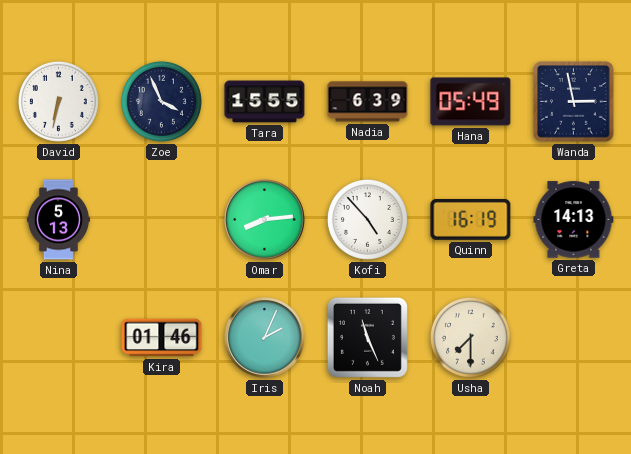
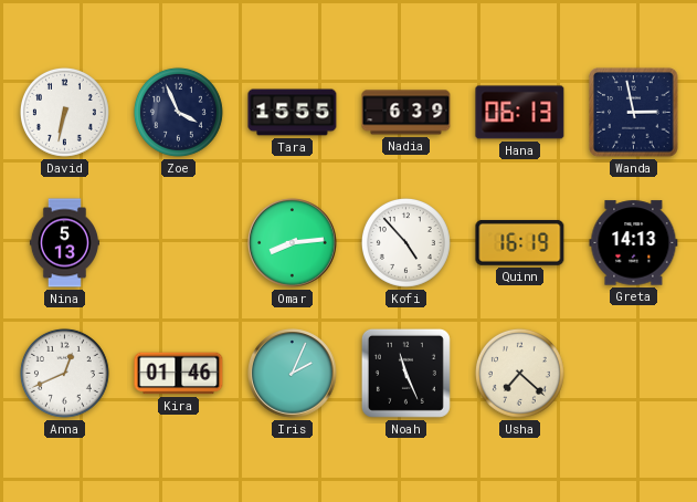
Hana: 05:49 -> 06:13 (520, 113)
Anna: none -> 12:41 (64, 373)
Usha: 7:30 -> 7:22 (519, 373)
